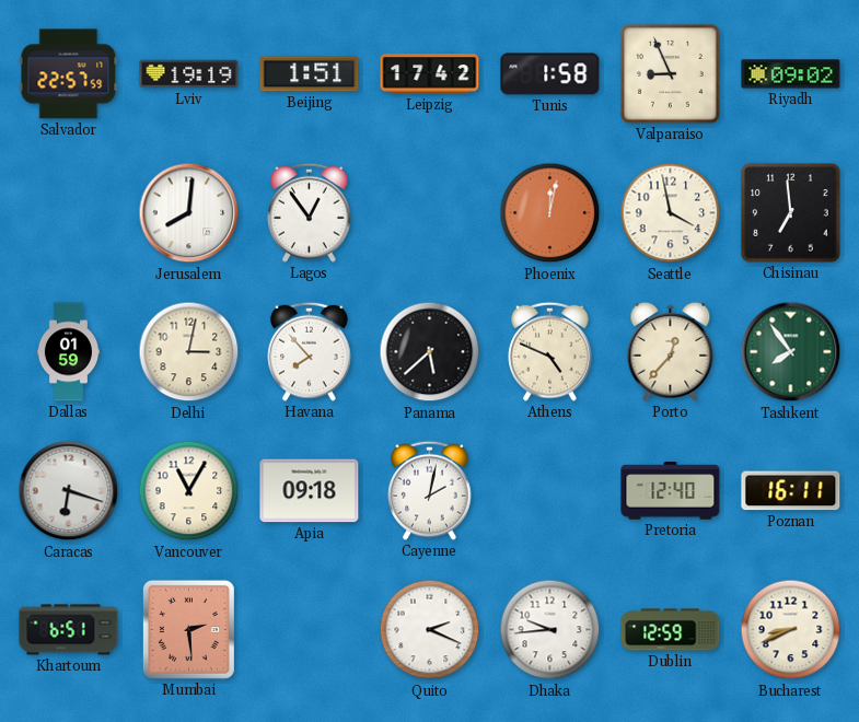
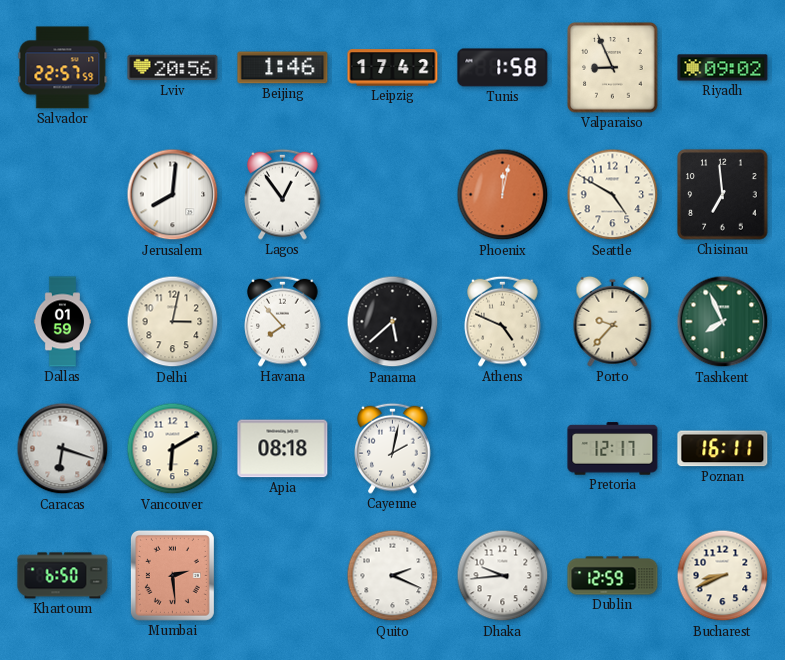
Lviv: 19:19 -> 20:56 (173, 68)
Beijing: 1:51 -> 1:46 (283, 68)
Seattle: 3:58 -> 4:50 (613, 195)
Porto: 12:37 -> 9:37 (613, 321)
Tashkent: 7:54 -> 7:56 (723, 322)
Vancouver: 11:05 -> 6:10 (173, 449)
Apia: 09:18 -> 08:18 (283, 449)
Pretoria: 12:40 -> 12:17 (613, 449)
Khartoum: 6:51 -> 6:50 (63, 576)
